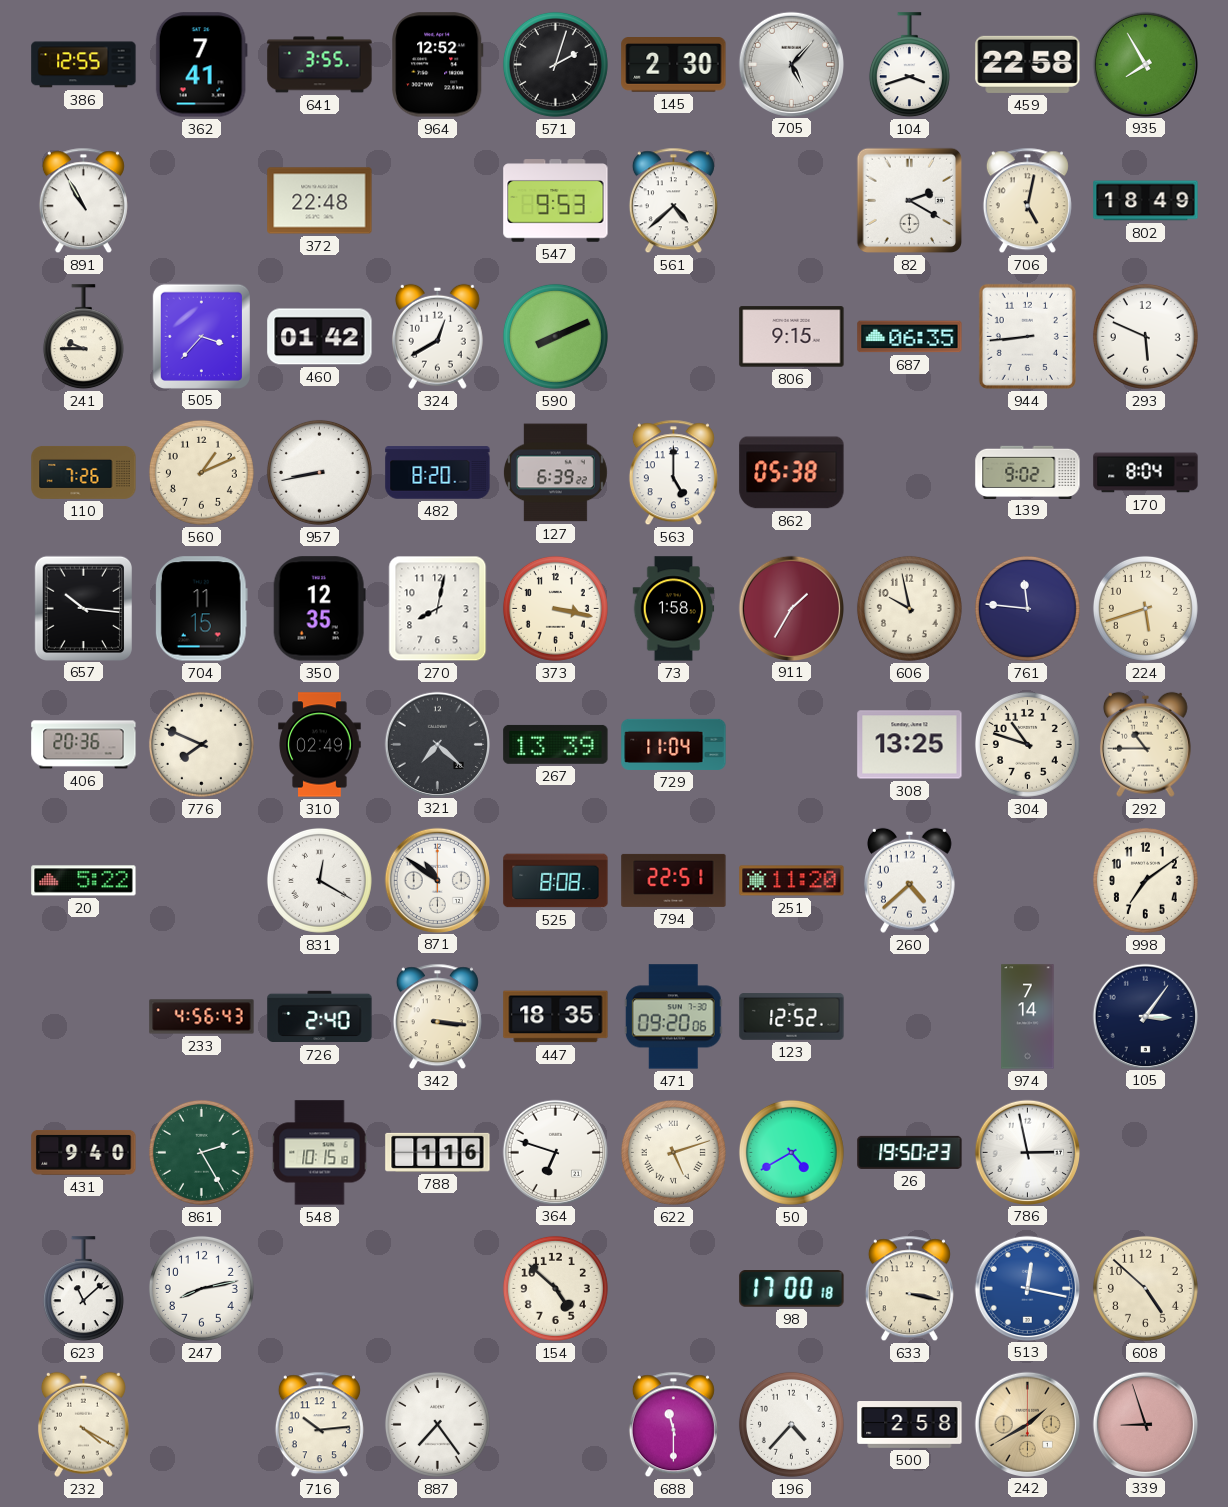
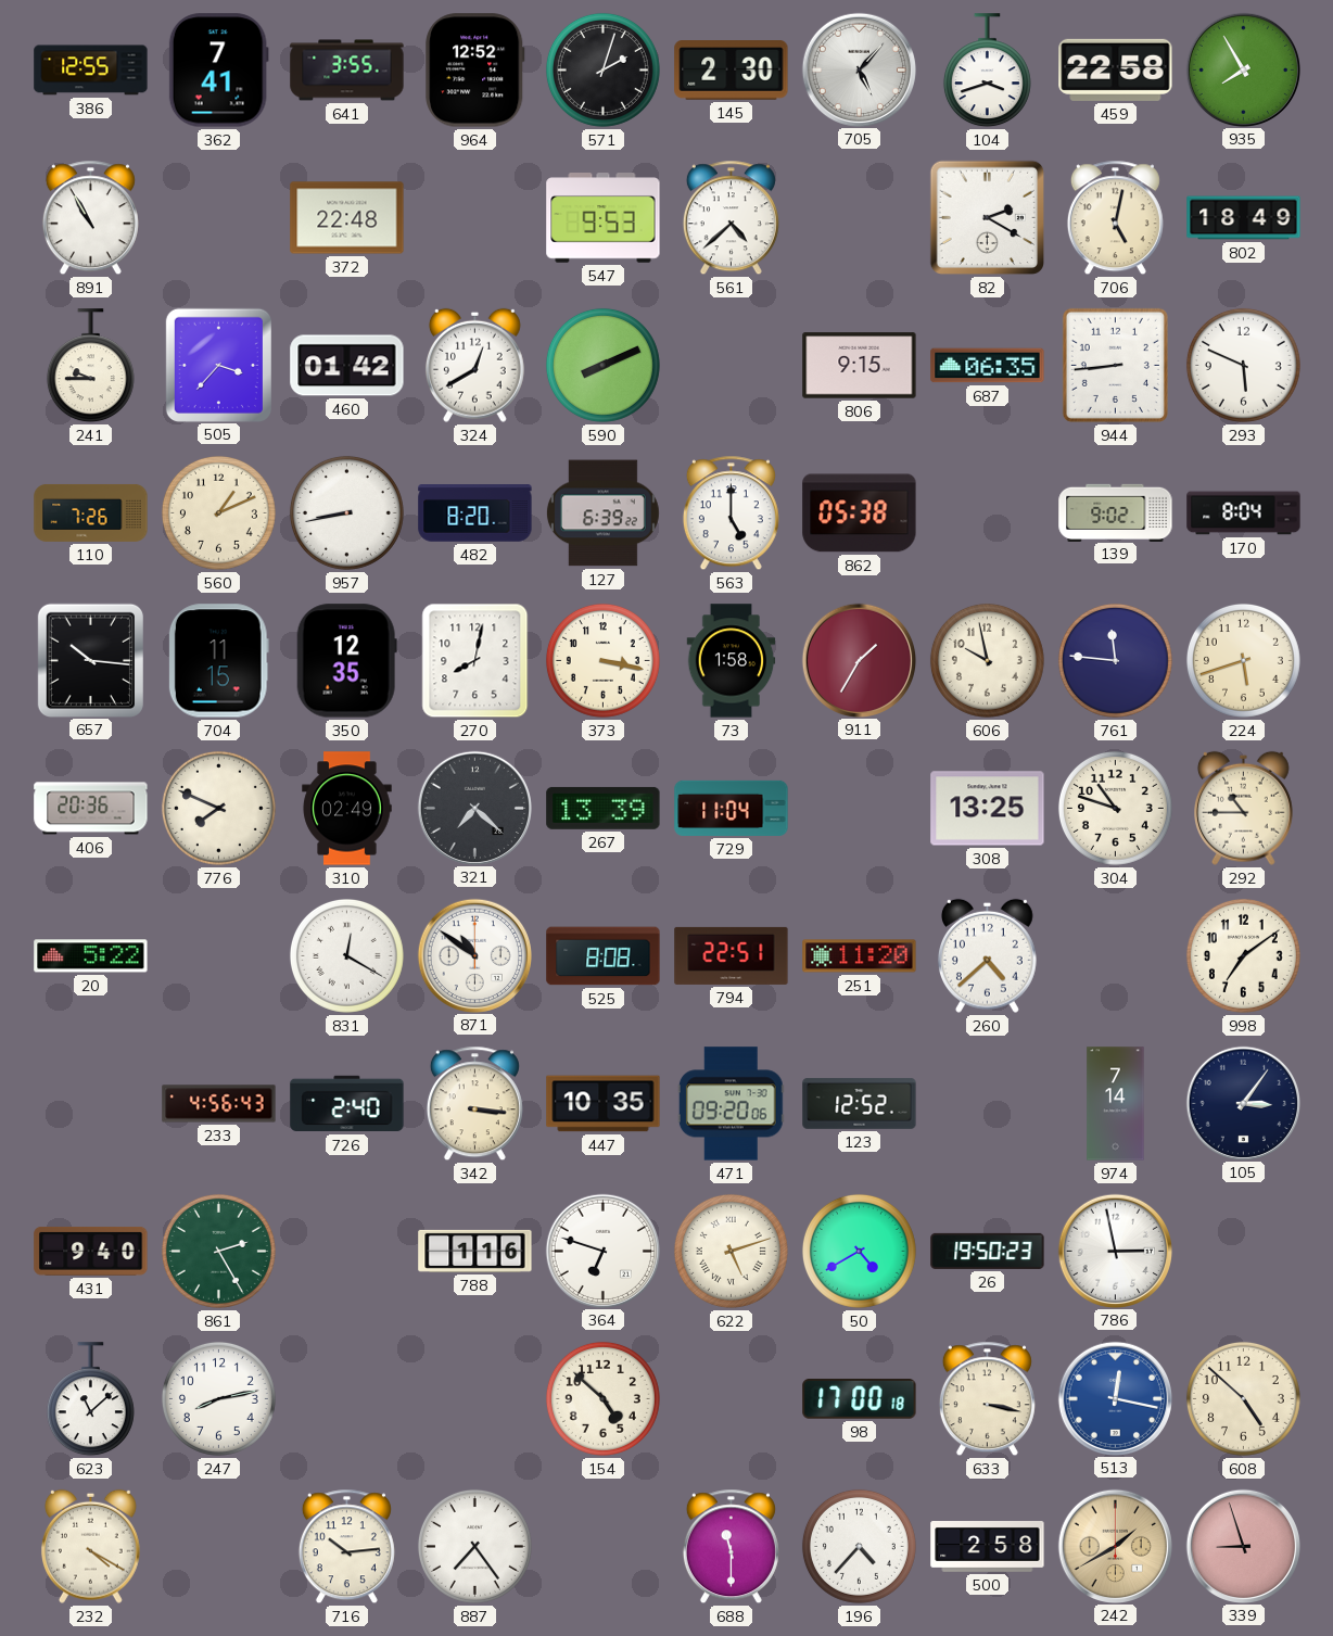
447: 18:35 -> 10:35 (604, 1104)
548: 10:15 -> none (320, 1153)
